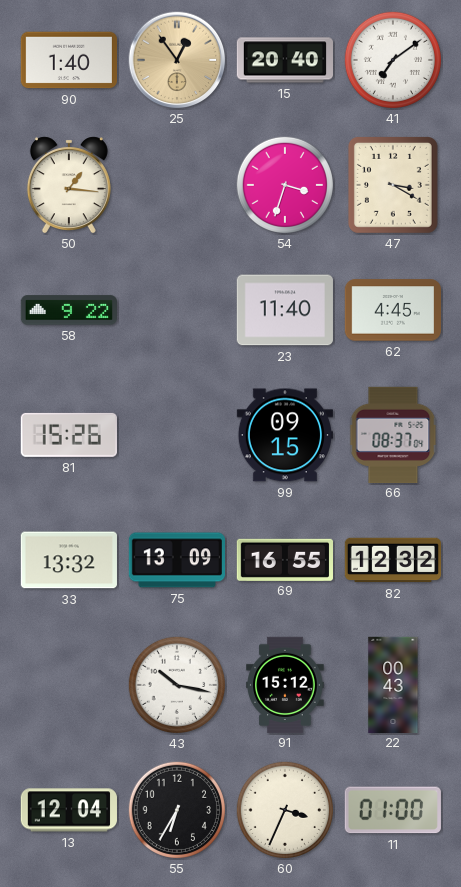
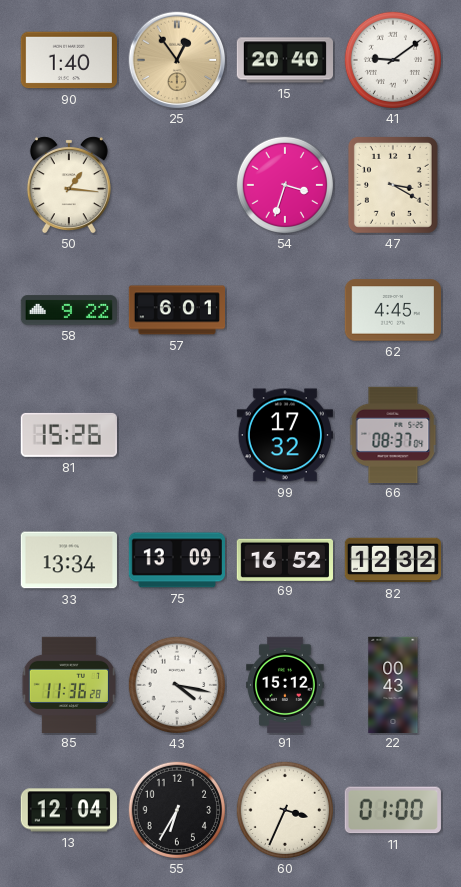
41: 7:09 -> 9:09 (393, 60)
57: none -> 6:01 (176, 310)
23: 11:40 -> none (285, 310)
99: 09:15 -> 17:32 (284, 435)
33: 13:32 -> 13:34 (69, 560)
69: 16:55 -> 16:52 (284, 559)
85: none -> 11:36 (68, 684)
43: 10:17 -> 4:17 (177, 685)
